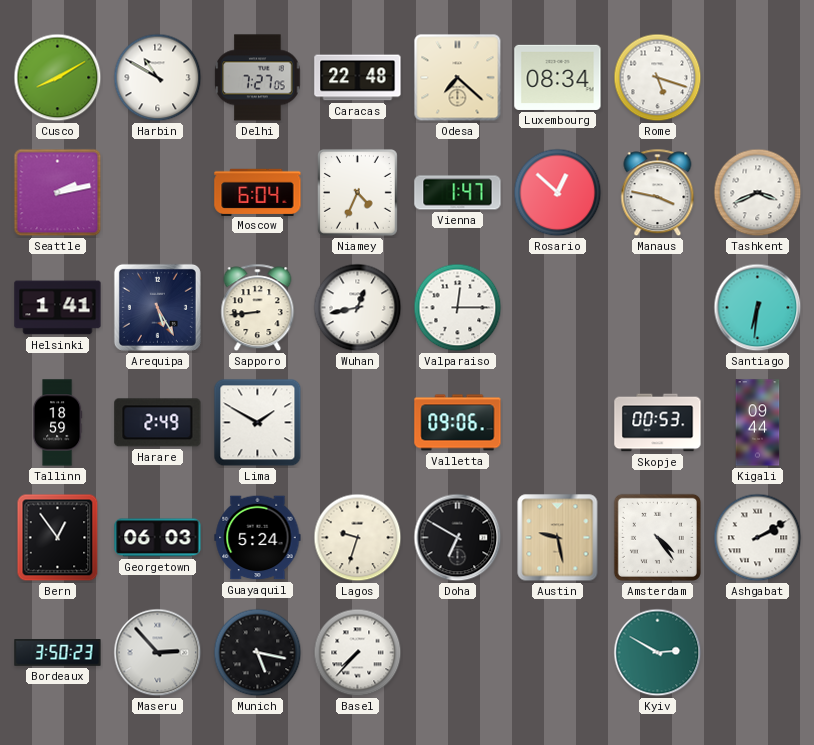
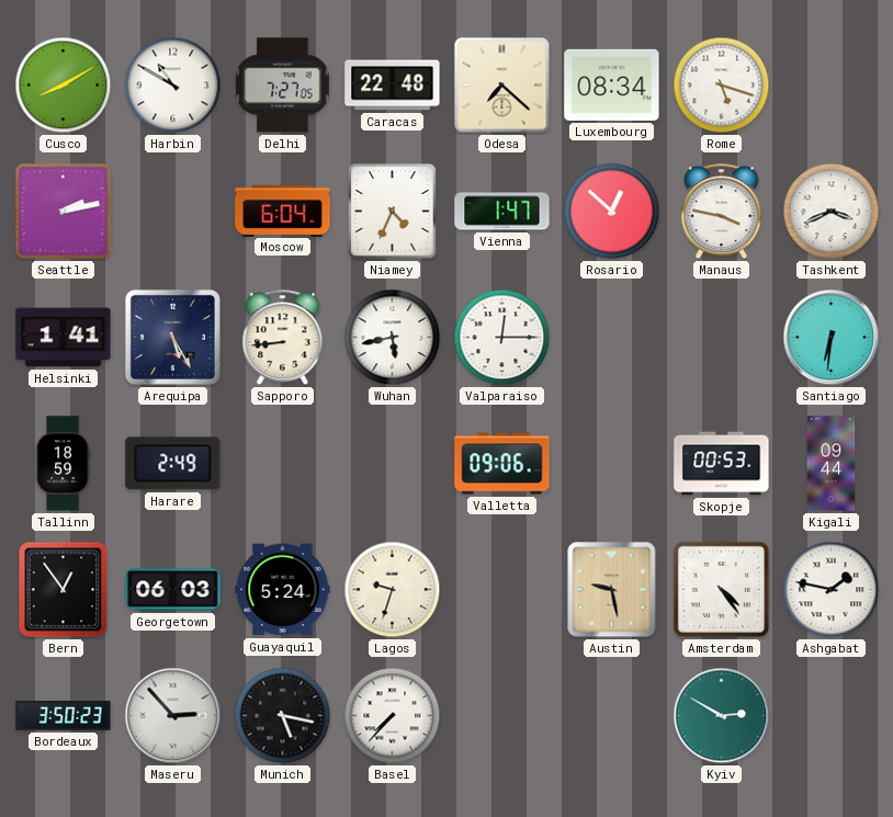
Wuhan: 12:43 -> 5:43 (393, 338)
Lima: 1:50 -> none (258, 423)
Doha: 6:50 -> none (458, 538)
Ashgabat: 2:10 -> 1:47 (832, 590)
